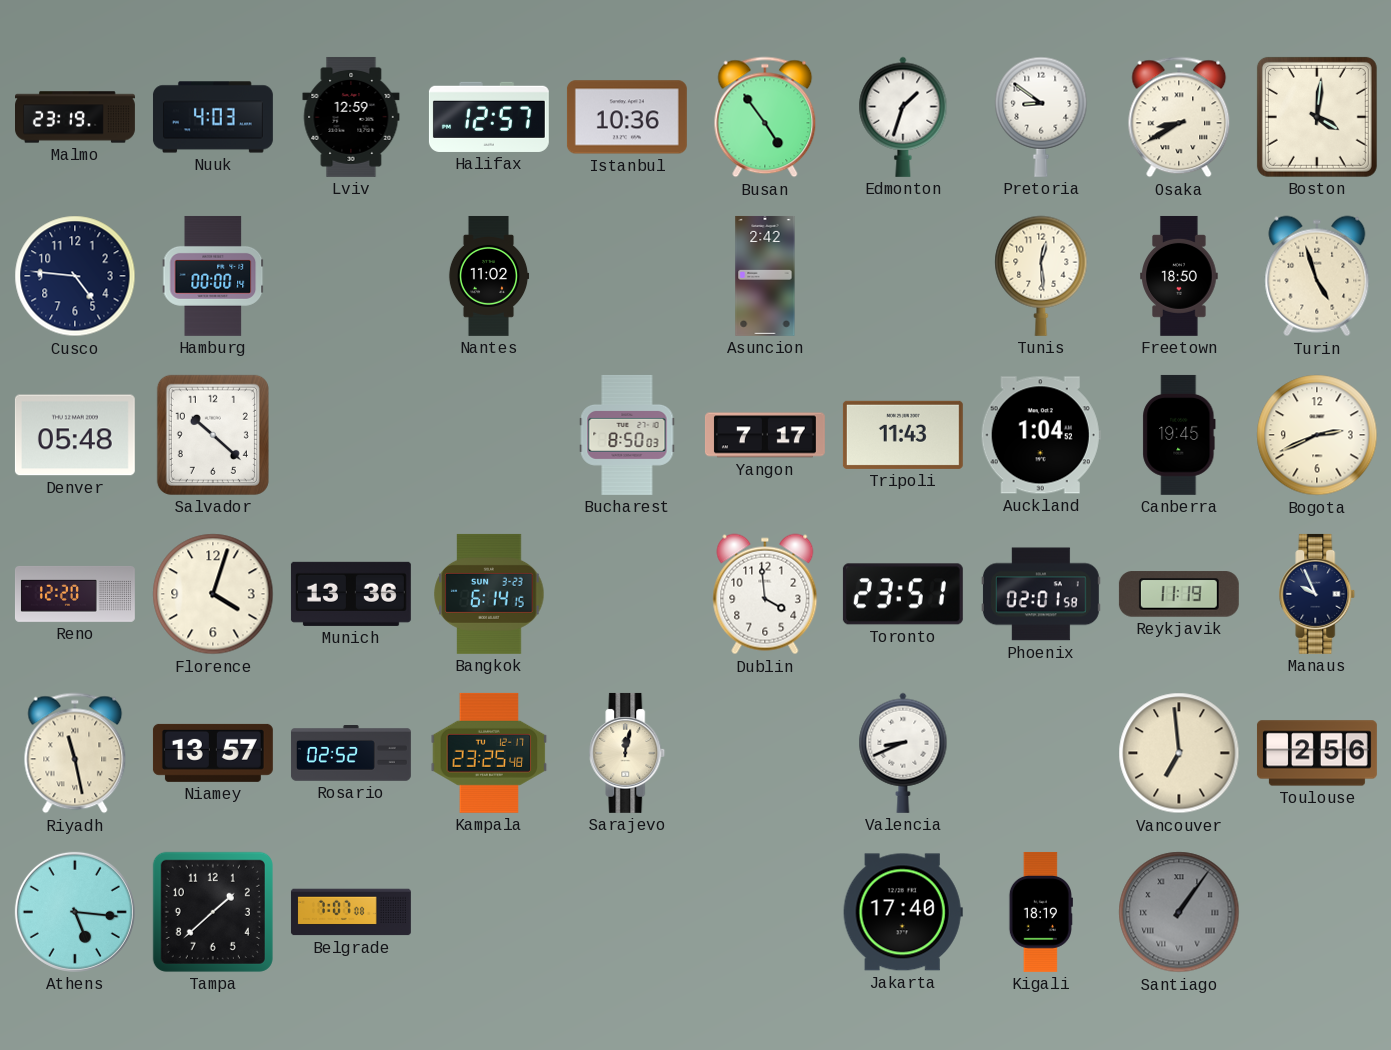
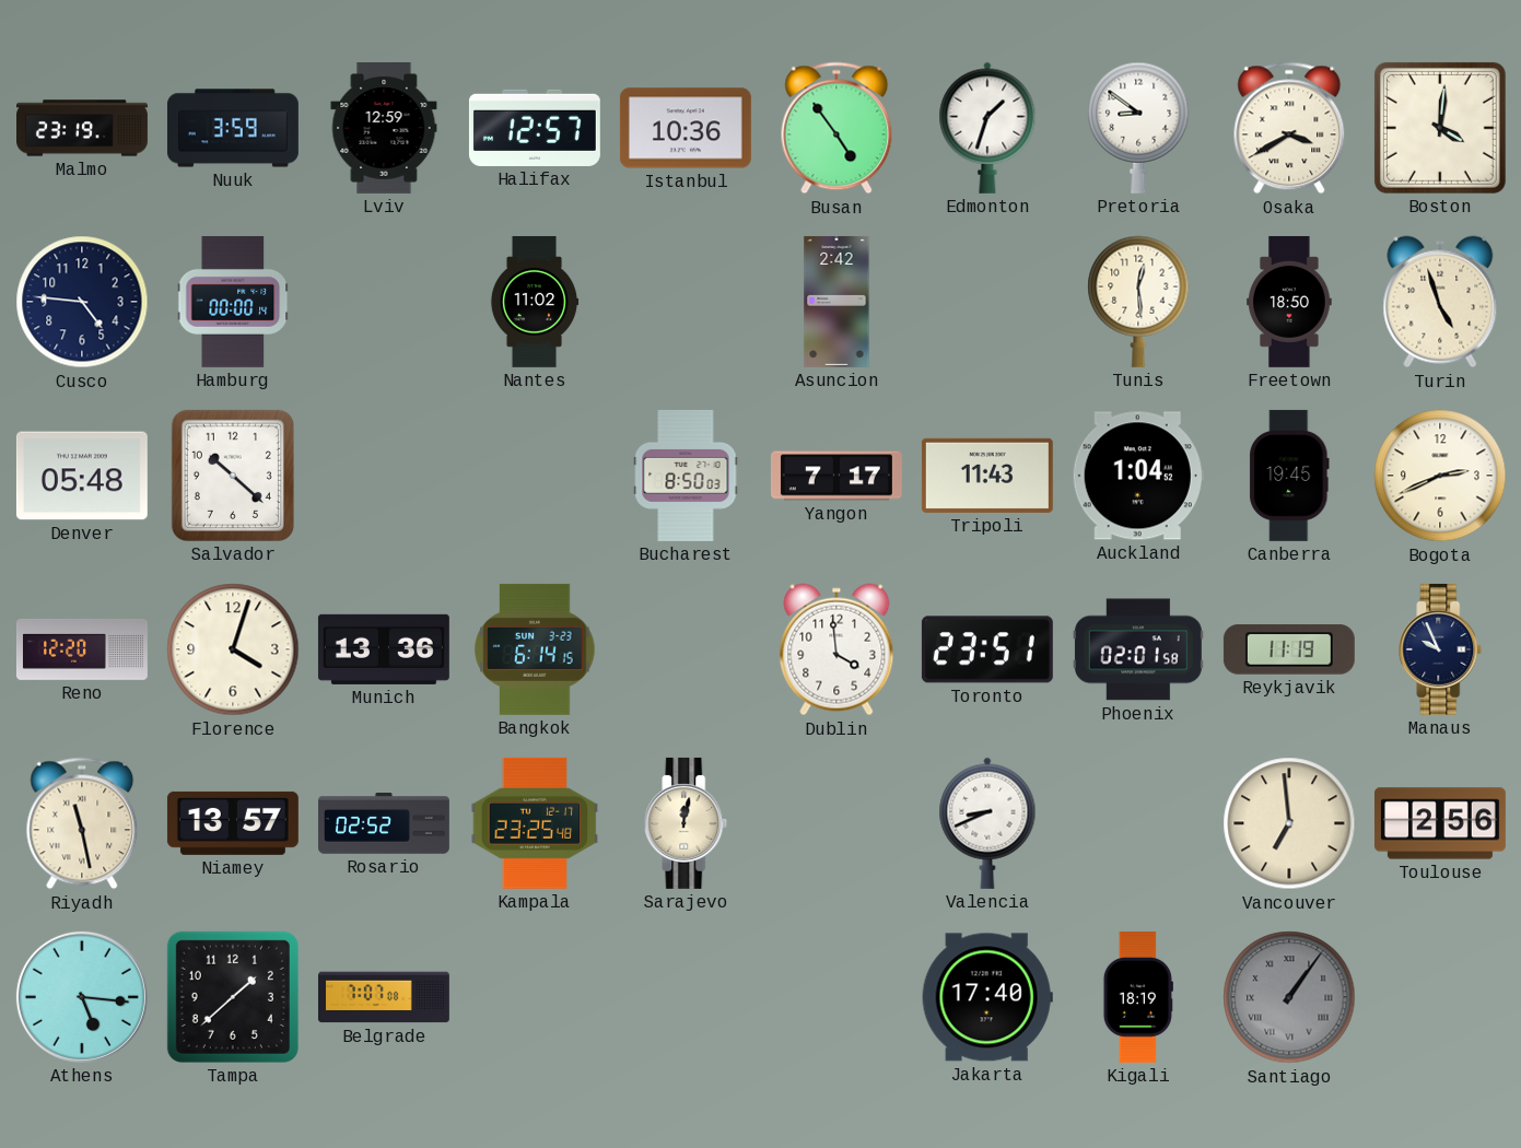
Nuuk: 4:03 -> 3:59 (233, 128)
Osaka: 8:40 -> 3:40 (1289, 128)
